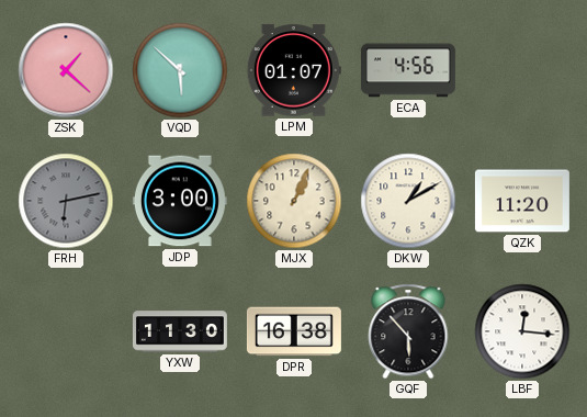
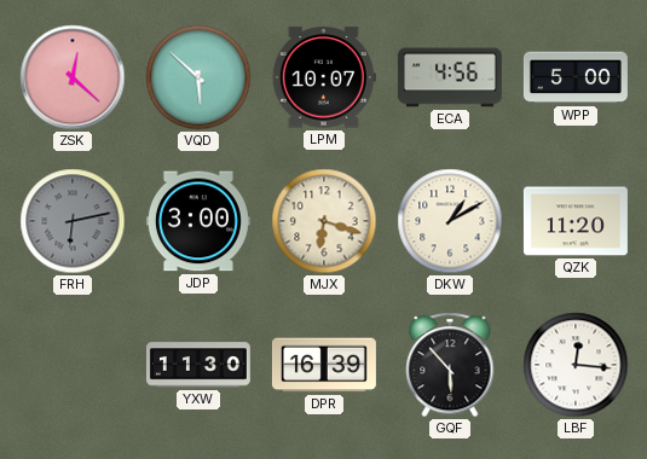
ZSK: 1:22 -> 12:22 (73, 77)
LPM: 01:07 -> 10:07 (324, 77)
WPP: none -> 5:00 (576, 77)
MJX: 1:04 -> 6:18 (324, 221)
DPR: 16:38 -> 16:39 (324, 365)
